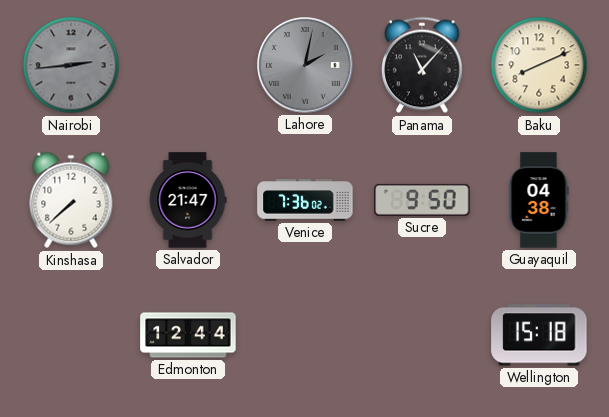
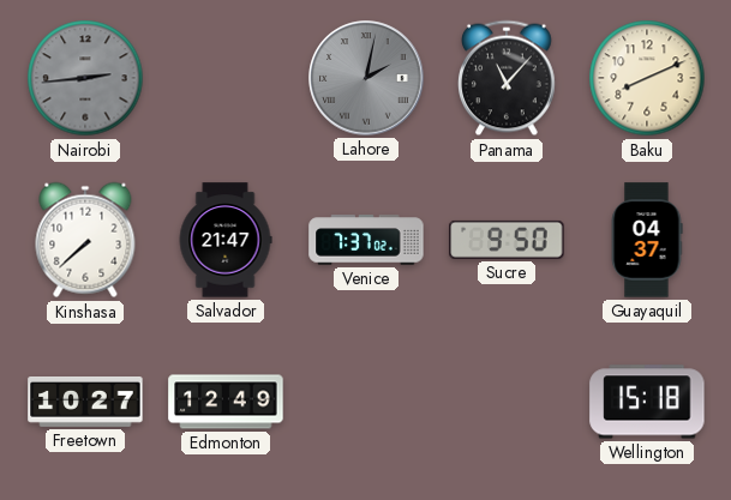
Venice: 7:36 -> 7:37 (366, 240)
Guayaquil: 04:38 -> 04:37 (647, 240)
Freetown: none -> 10:27 (85, 403)
Edmonton: 12:44 -> 12:49 (226, 402)
